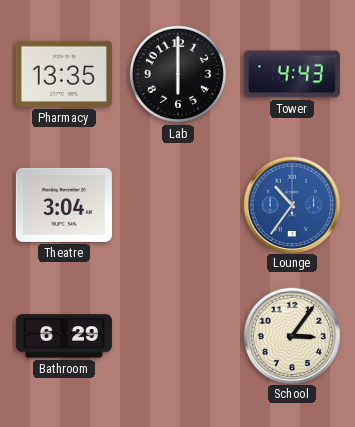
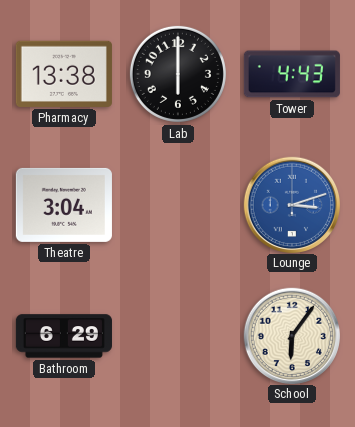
Pharmacy: 13:35 -> 13:38 (64, 74)
Lounge: 10:36 -> 3:12 (291, 204)
School: 3:06 -> 6:06 (291, 335)
